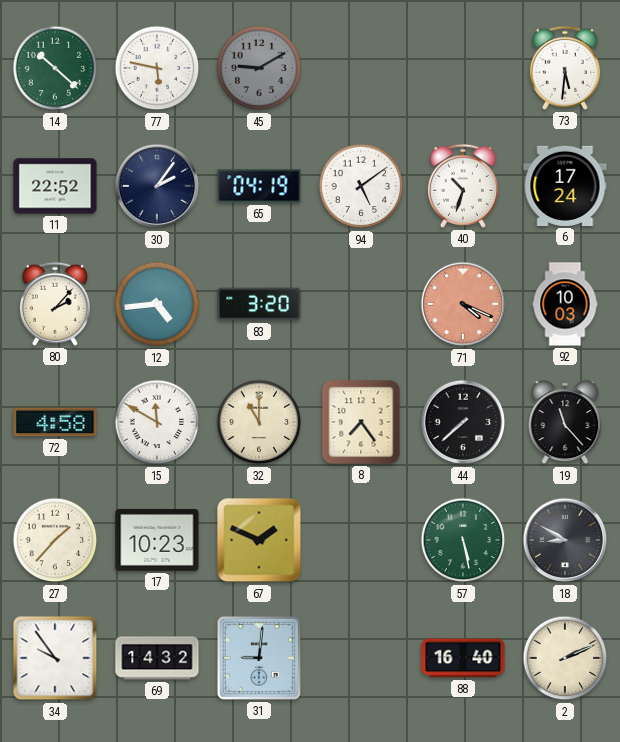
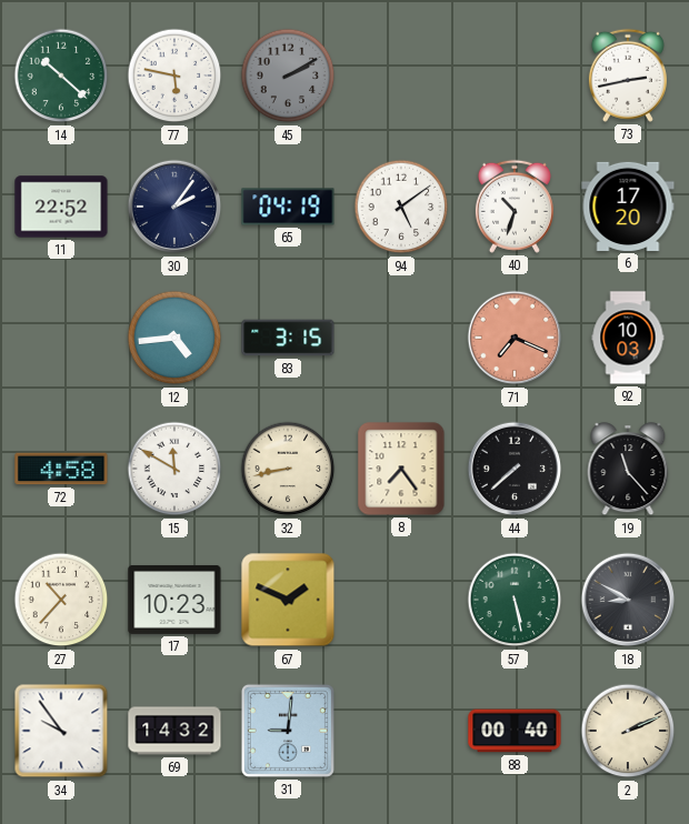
45: 9:10 -> 2:10 (288, 76)
73: 5:31 -> 2:43 (628, 76)
6: 17:24 -> 17:20 (628, 207)
80: 2:07 -> none (55, 304)
83: 3:20 -> 3:15 (288, 338)
71: 4:19 -> 7:19 (515, 338)
32: 11:00 -> 8:43 (288, 469)
27: 1:37 -> 10:37 (61, 600)
88: 16:40 -> 00:40 (515, 731)
